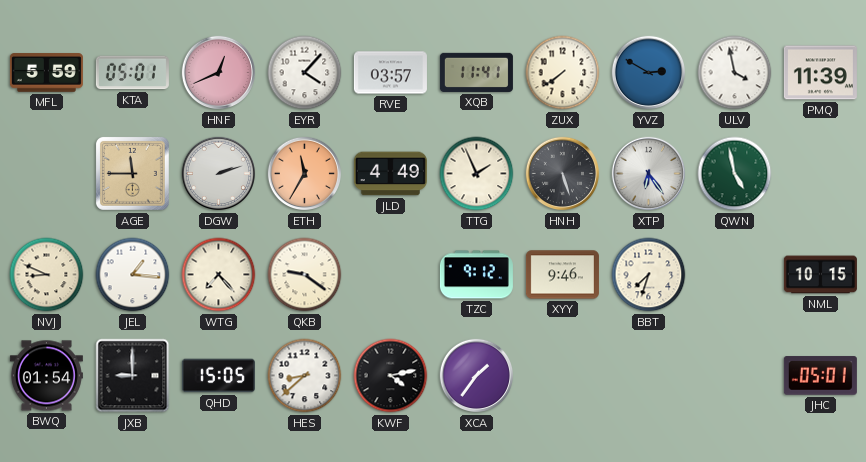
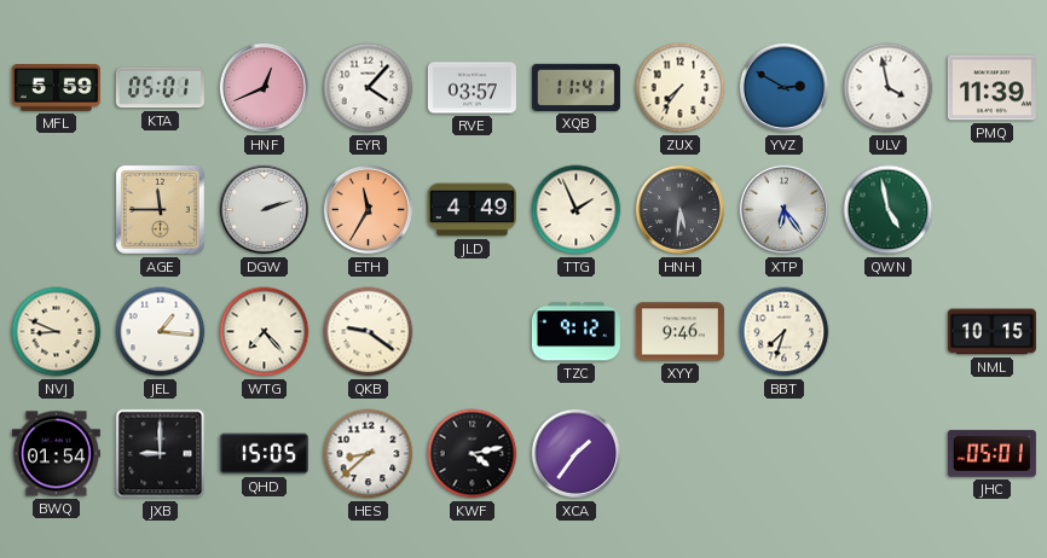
ZUX: 7:39 -> 7:36 (681, 88)
HNH: 5:27 -> 5:31 (681, 210)
